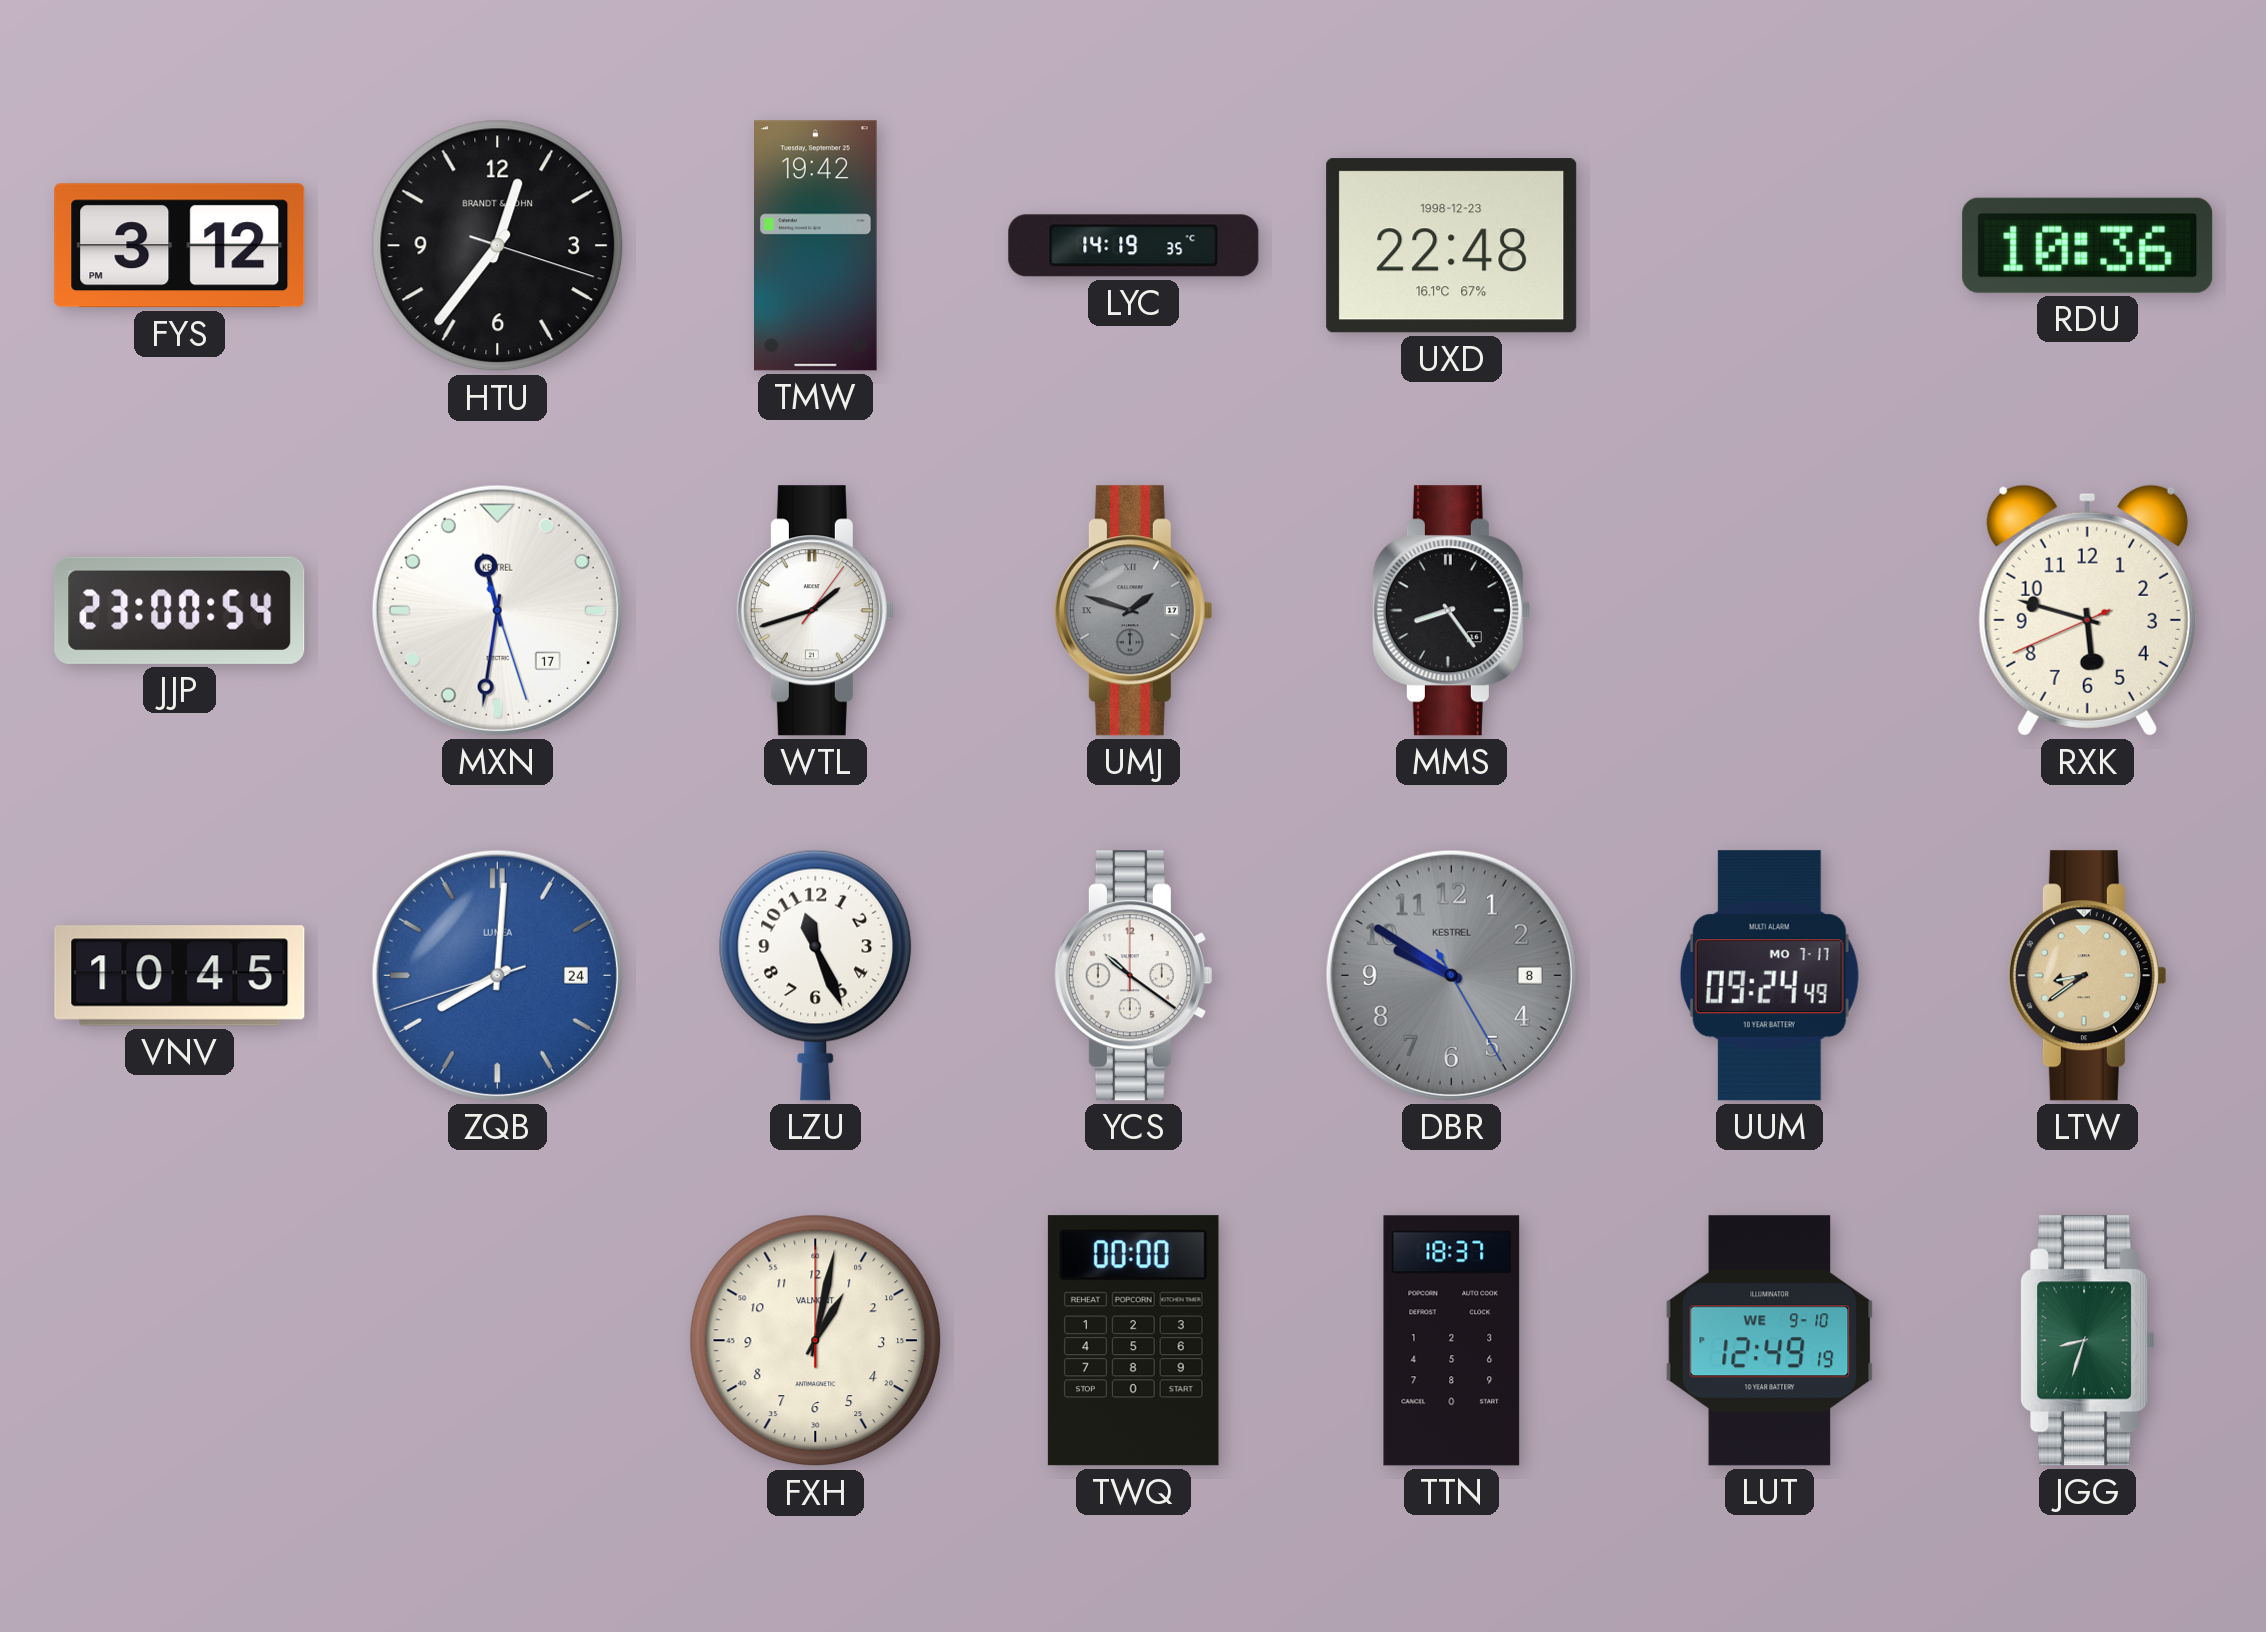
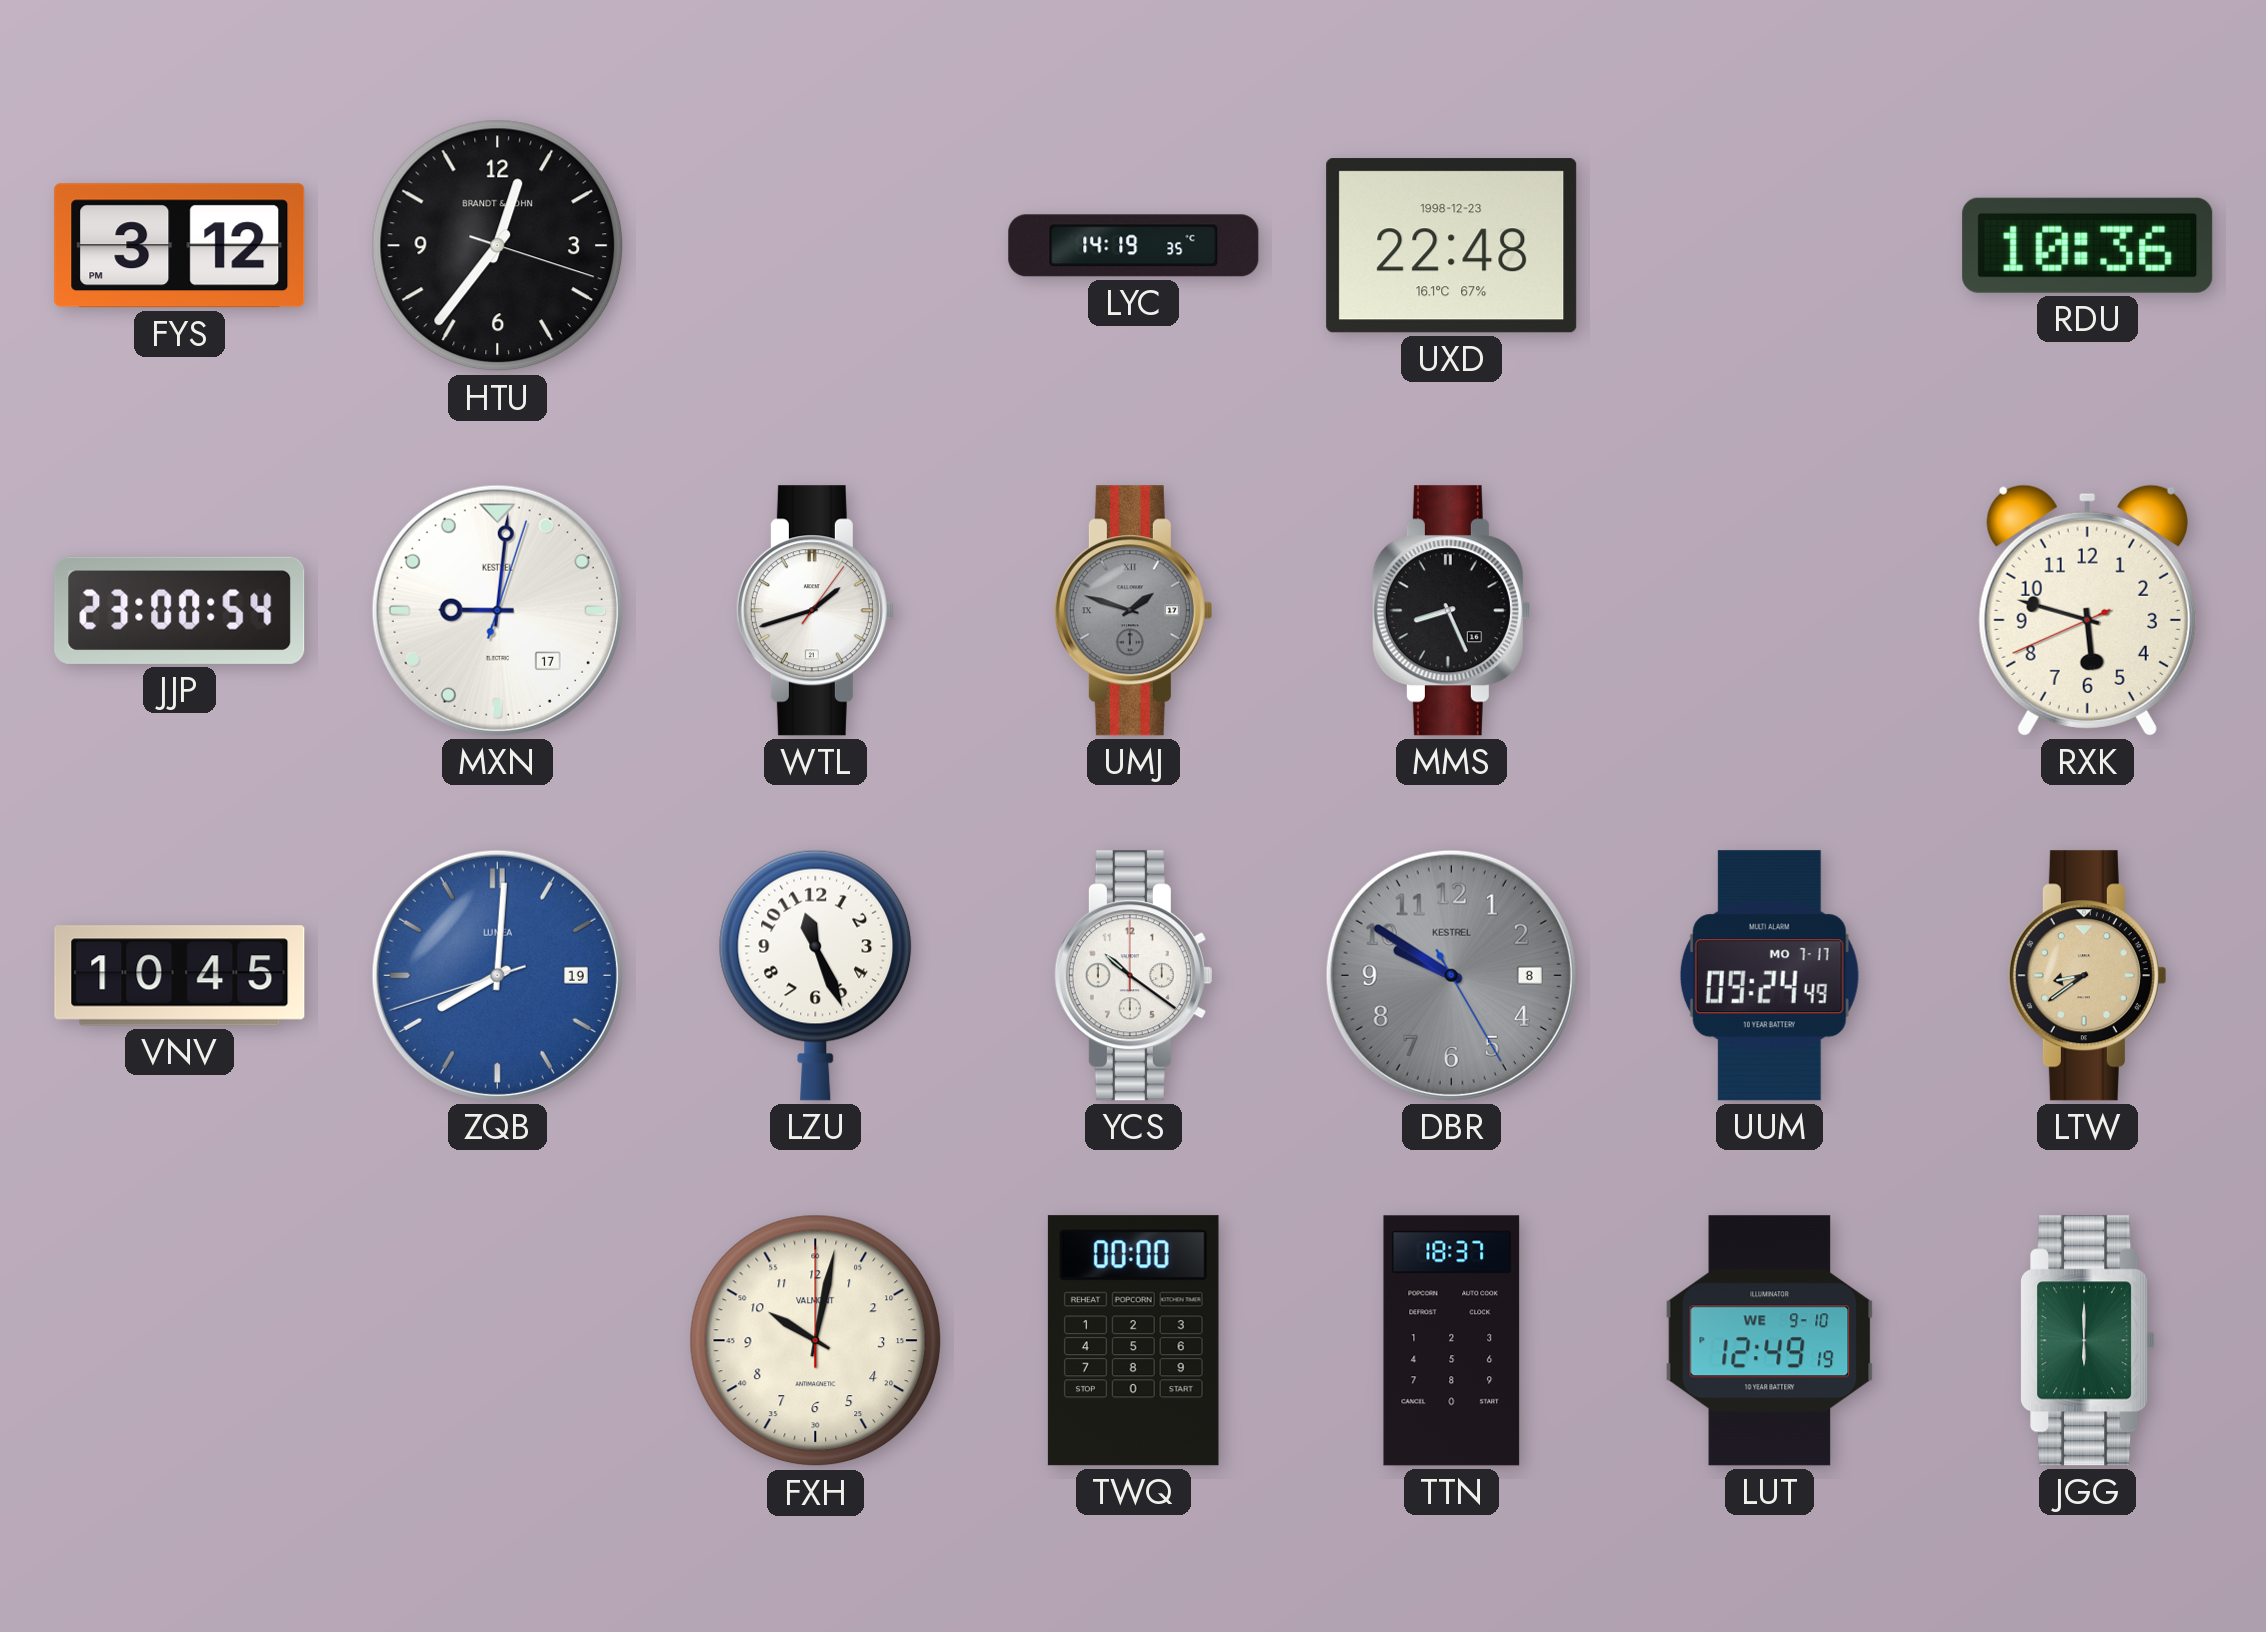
TMW: 19:42 -> none (816, 246)
MXN: 11:31 -> 9:01 (497, 610)
MMS: 8:24 -> 8:26 (1451, 611)
ZQB date: 24 -> 19 (497, 975)
FXH: 1:02 -> 10:02 (816, 1341)
JGG: 8:33 -> 6:00 (2088, 1341)
